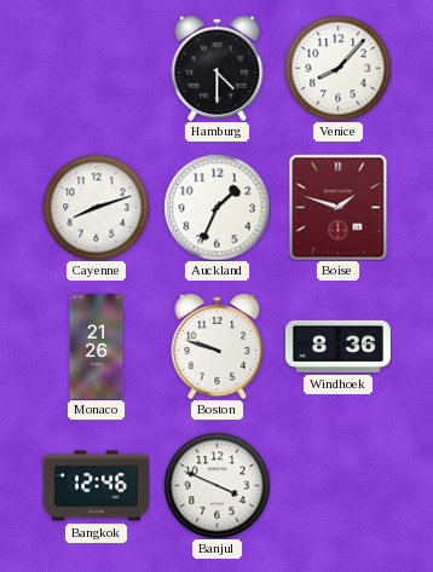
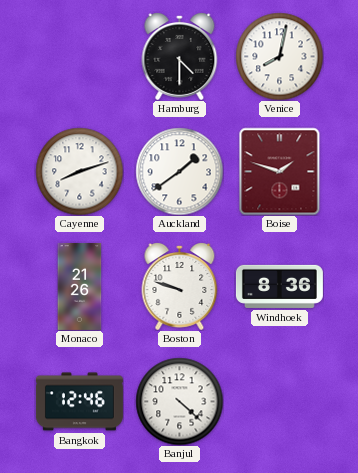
Venice: 8:07 -> 8:02 (279, 56)
Auckland: 1:34 -> 1:39 (179, 171)
Banjul: 3:49 -> 4:22 (179, 401)
